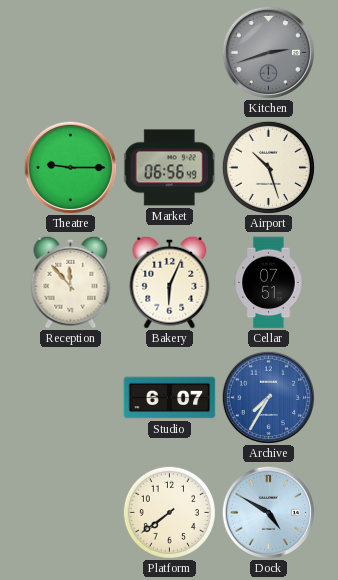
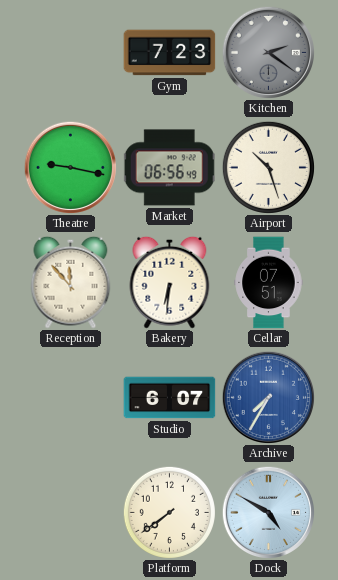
Gym: none -> 7:23 (170, 53)
Kitchen: 2:42 -> 2:21 (268, 52)
Theatre: 9:15 -> 9:17 (70, 167)
Bakery: 6:04 -> 6:31 (170, 282)
